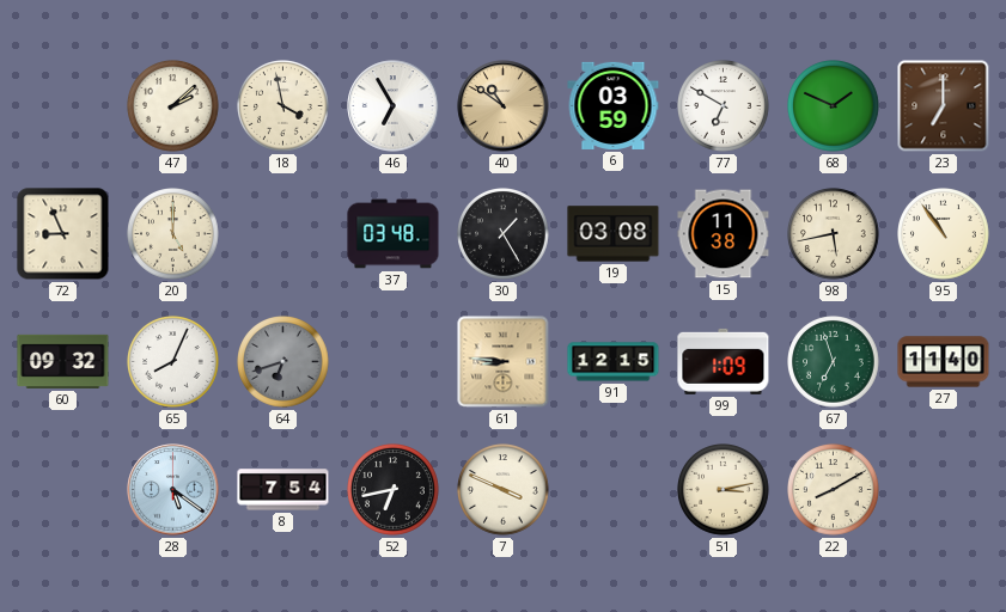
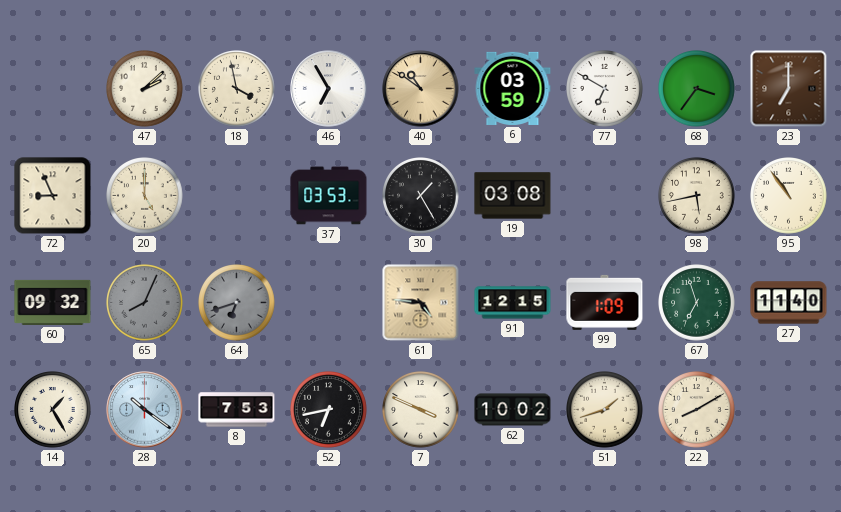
68: 1:49 -> 3:36 (697, 89)
37: 03:48 -> 03:53 (329, 196)
15: 11:38 -> none (724, 234)
65 dial: white -> grey (145, 303)
61: 8:46 -> 4:46 (421, 303)
14: none -> 1:25 (53, 410)
28: 5:21 -> 10:21 (145, 410)
8: 7:54 -> 7:53 (237, 410)
62: none -> 10:02 (513, 410)
51: 3:13 -> 1:42 (605, 410)
